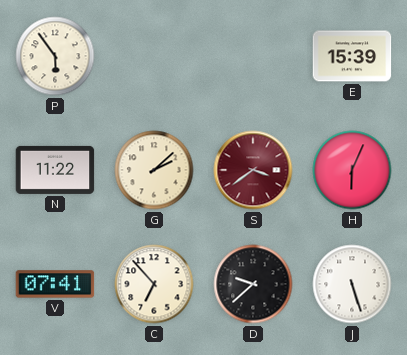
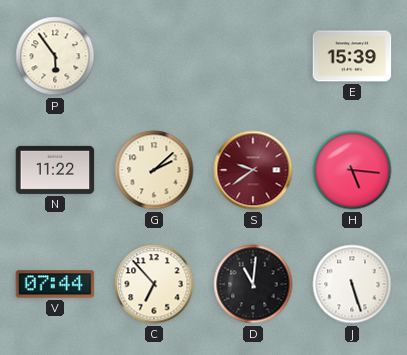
S: 3:39 -> 9:39 (253, 170)
H: 6:04 -> 5:16 (352, 170)
V: 07:41 -> 07:44 (55, 284)
D: 9:38 -> 11:01 (253, 284)
